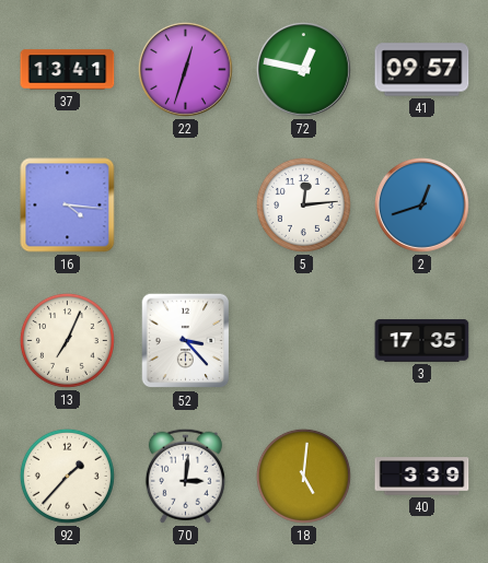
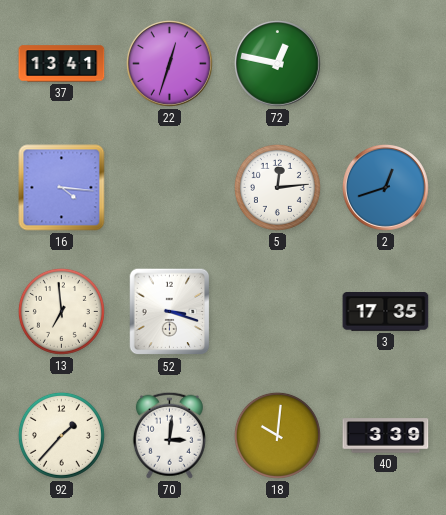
41: 09:57 -> none (422, 70)
13: 7:04 -> 6:59 (61, 311)
52: 3:23 -> 3:18 (170, 312)
18: 5:01 -> 10:01 (277, 435)
